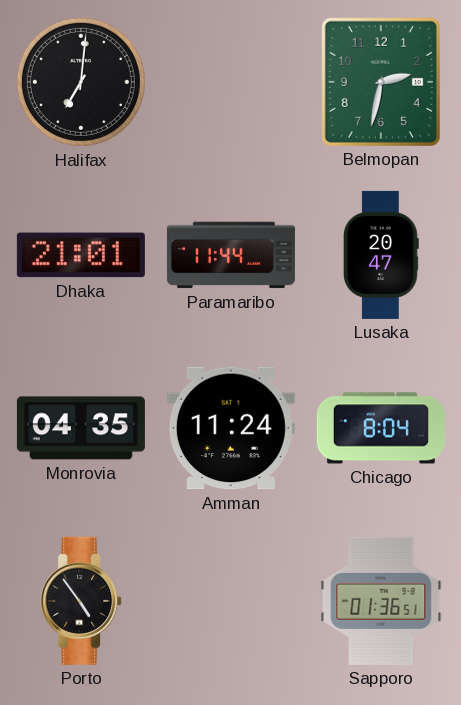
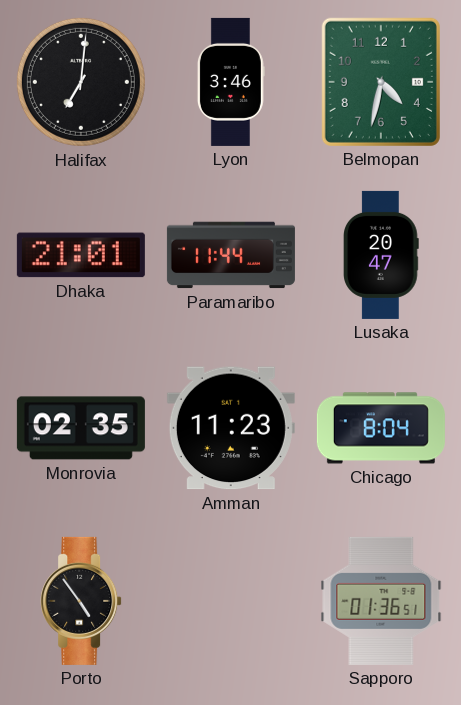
Lyon: none -> 3:46 (231, 82)
Belmopan: 2:32 -> 4:32 (381, 82)
Monrovia: 04:35 -> 02:35 (81, 428)
Amman: 11:24 -> 11:23 (231, 428)
